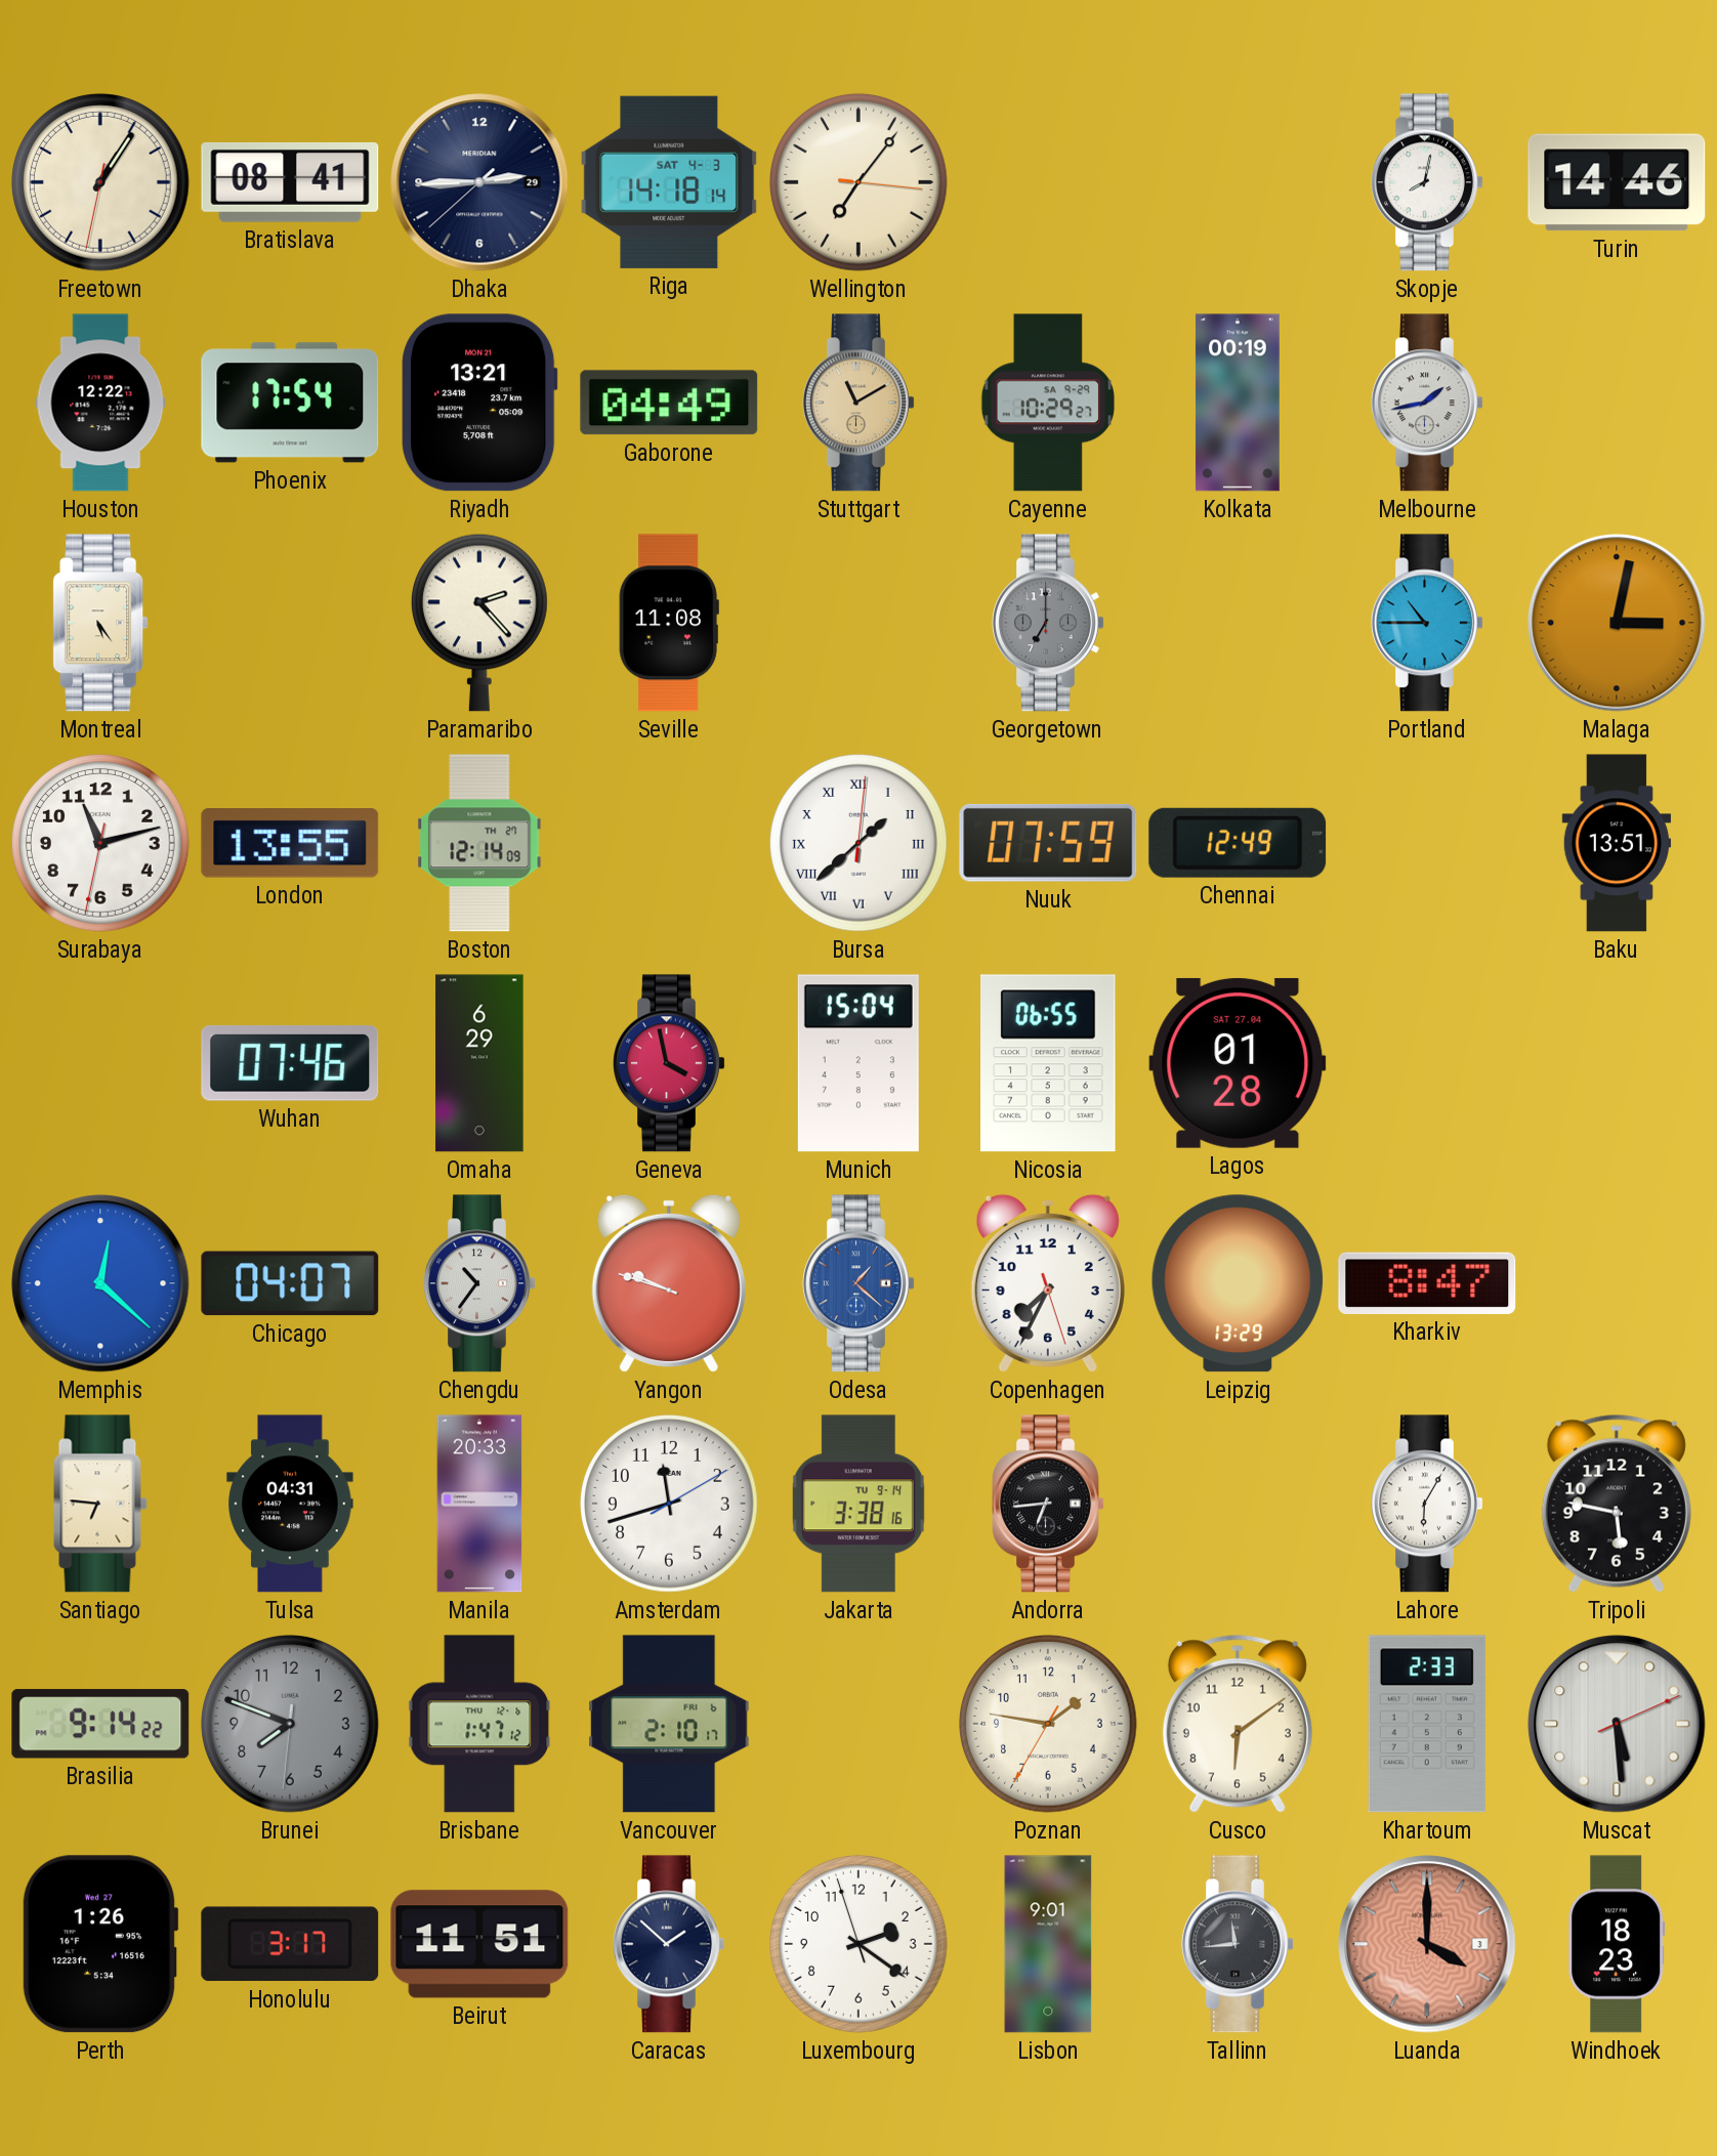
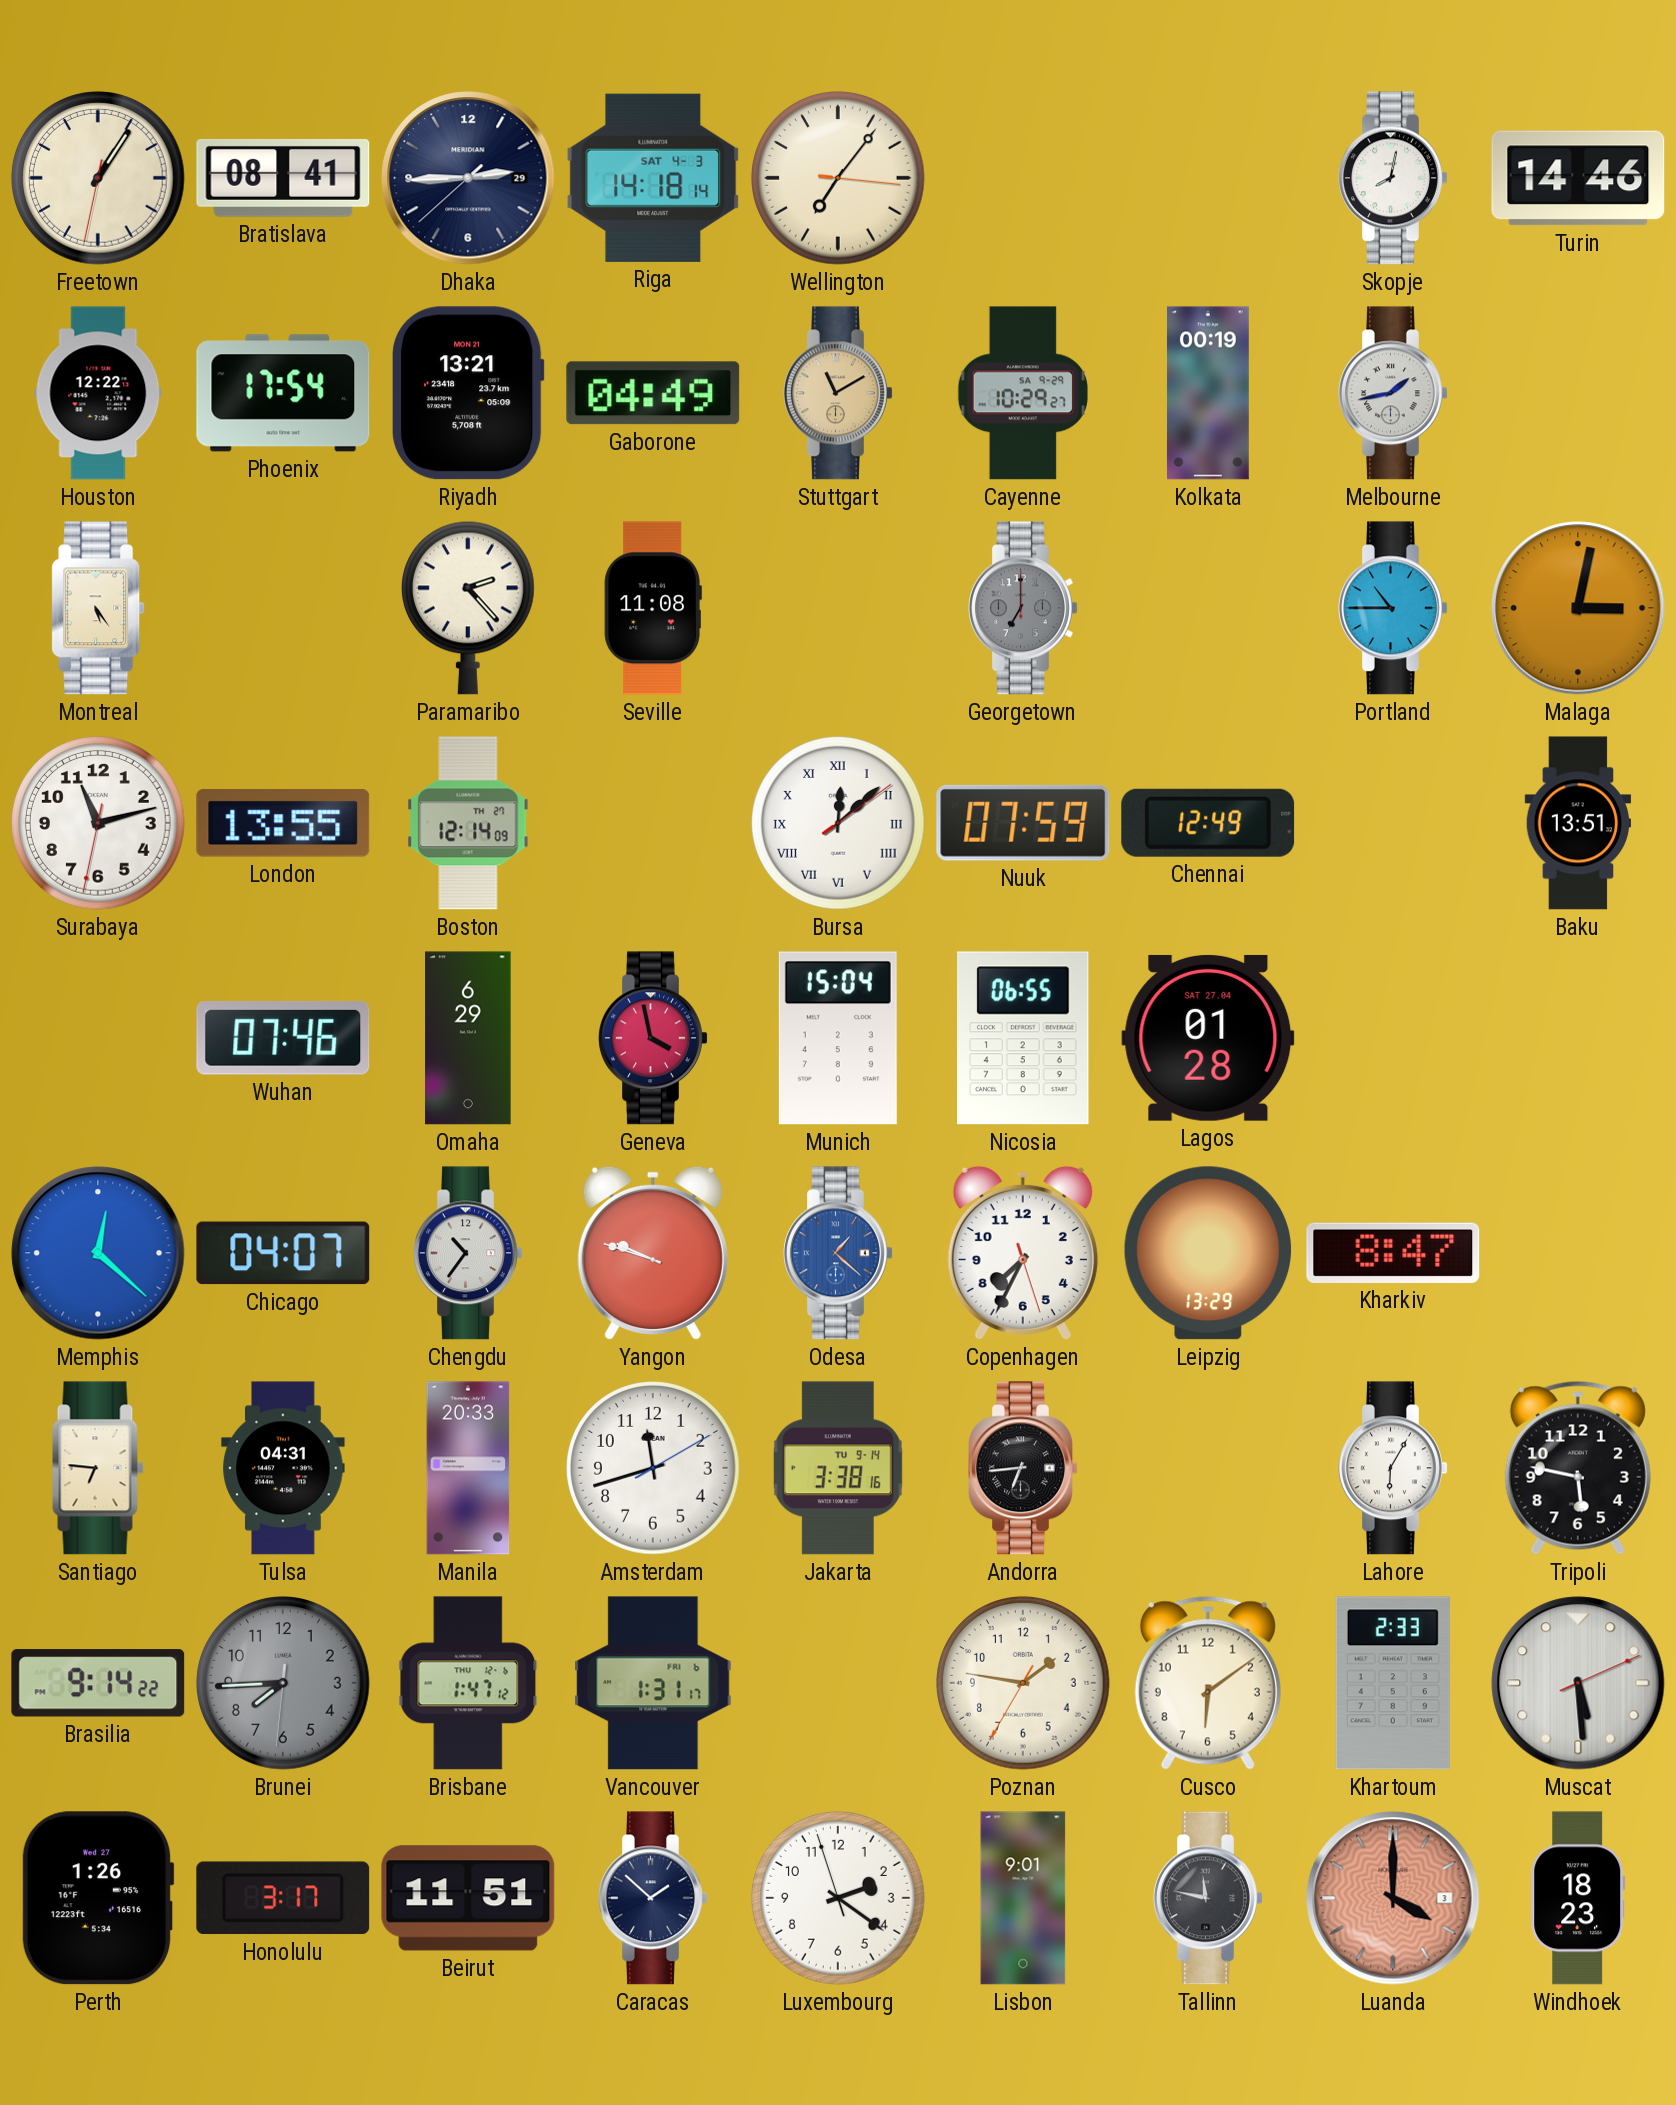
Bursa: 1:38 -> 12:08 (839, 824)
Brunei: 7:48 -> 7:44 (284, 1684)
Vancouver: 2:10 -> 1:31 (653, 1683)
Tallinn: 11:44 -> 11:47 (1208, 1898)
